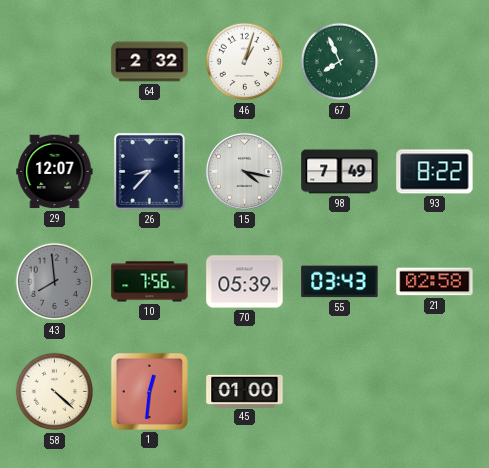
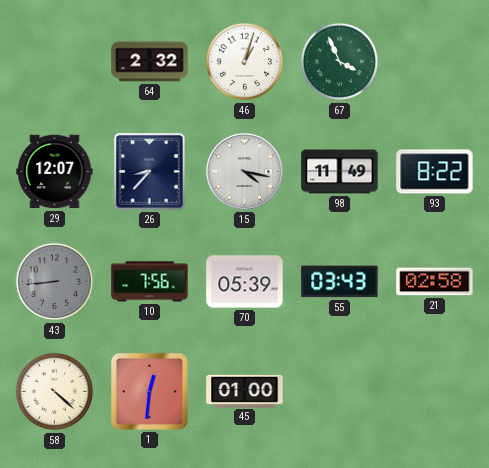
67: 7:56 -> 3:56 (340, 62)
98: 7:49 -> 11:49 (340, 172)
43: 7:59 -> 8:44 (55, 282)
